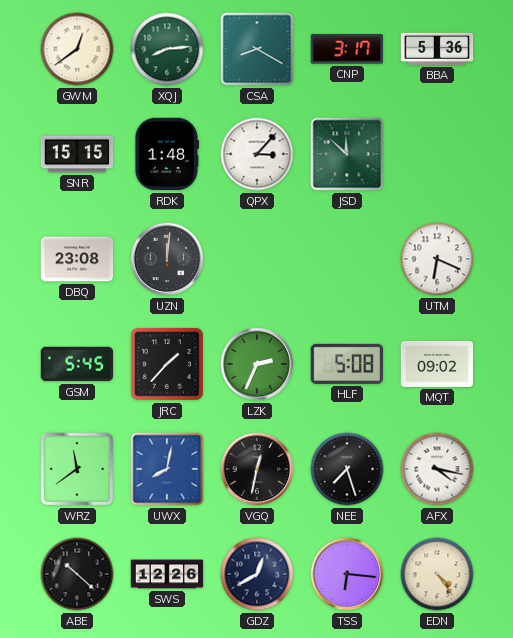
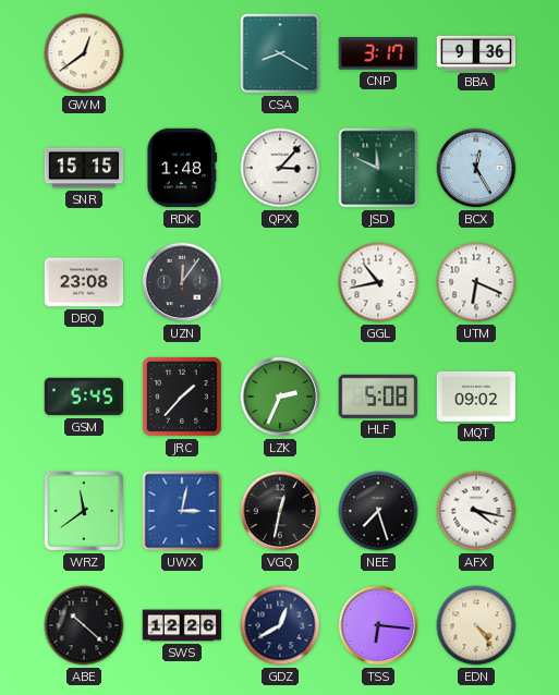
XQJ: 8:14 -> none (167, 49)
BBA: 5:36 -> 9:36 (476, 53)
JSD: 11:52 -> 11:49 (378, 168)
BCX: none -> 12:25 (476, 168)
UZN: 12:01 -> 12:06 (182, 282)
GGL: none -> 10:43 (378, 282)
UWX: 8:02 -> 3:02 (182, 511)
